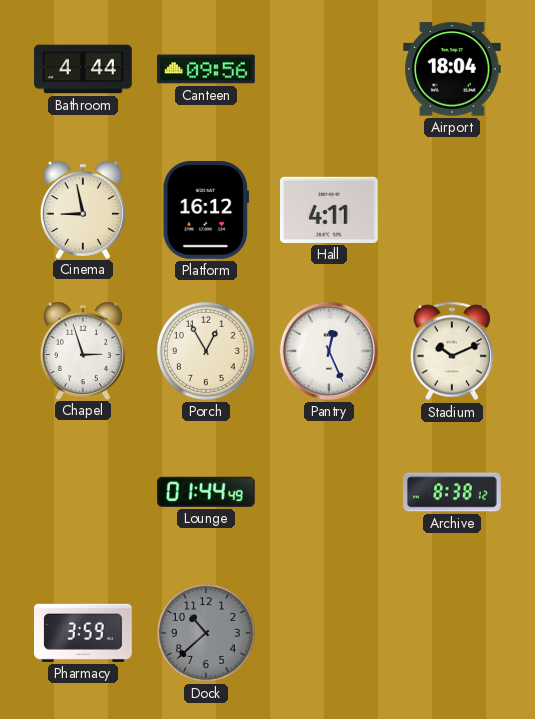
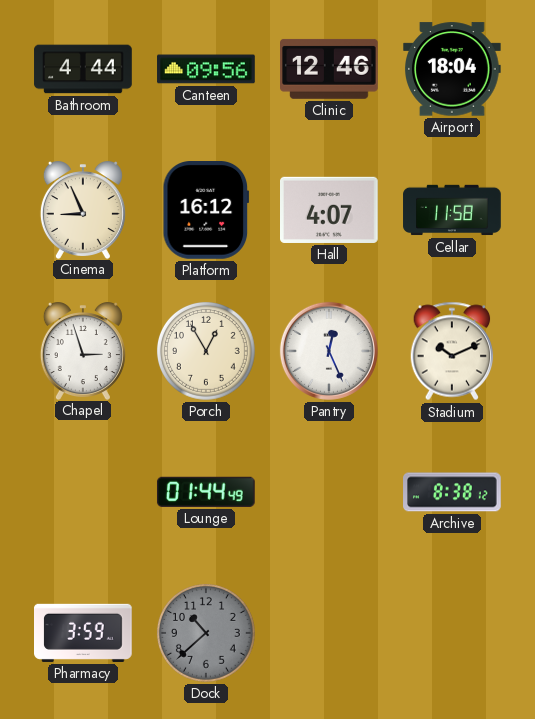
Clinic: none -> 12:46 (330, 69)
Cinema: 8:58 -> 8:56 (83, 210)
Hall: 4:11 -> 4:07 (330, 210)
Cellar: none -> 11:58 (452, 210)
